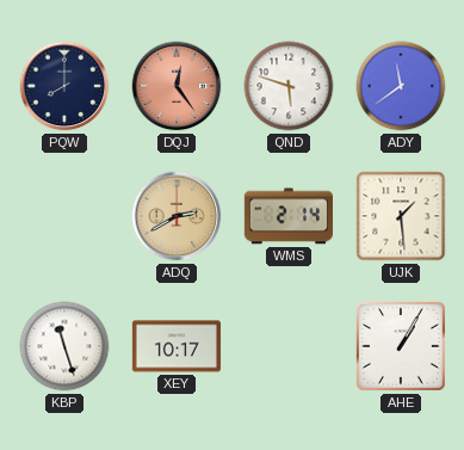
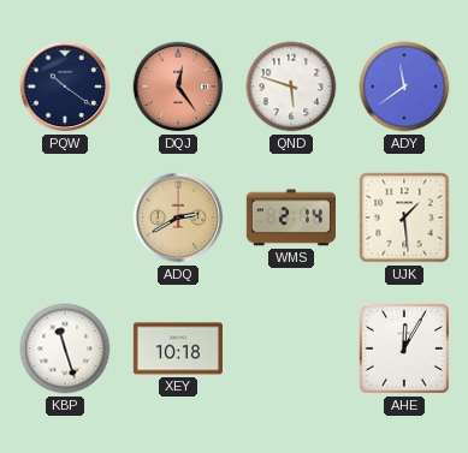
PQW: 8:00 -> 10:21 (65, 87)
XEY: 10:17 -> 10:18 (178, 348)
AHE: 1:05 -> 12:05 (404, 348)
